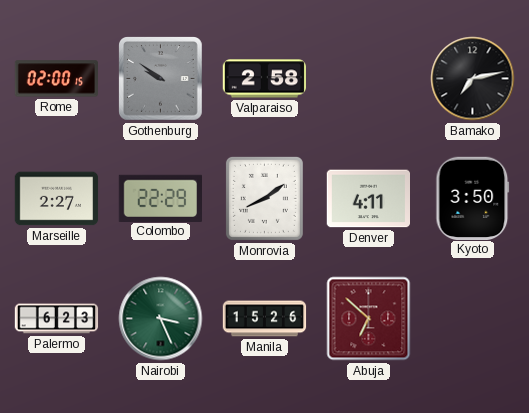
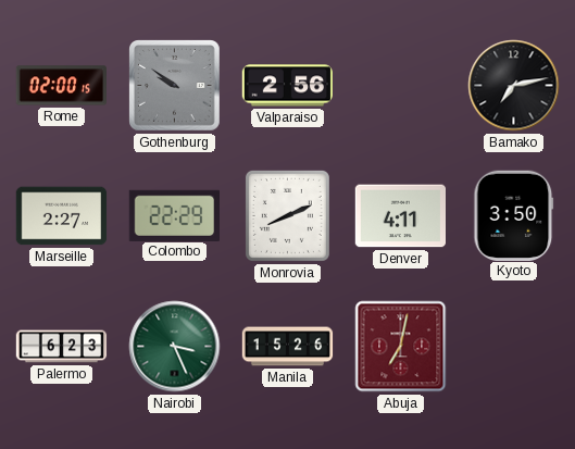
Valparaiso: 2:58 -> 2:56 (287, 86)
Monrovia: 8:09 -> 8:11 (287, 215)
Abuja: 6:52 -> 7:02 (401, 347)
